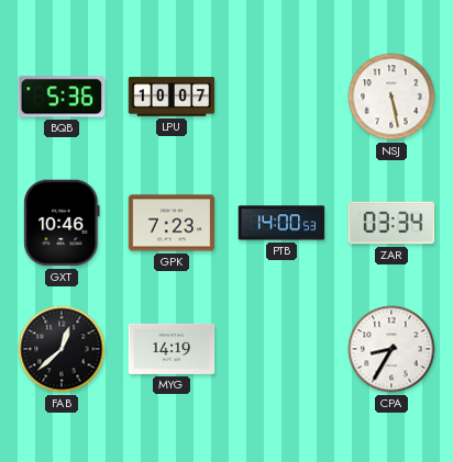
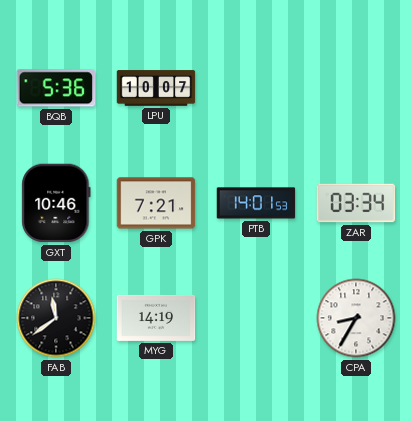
NSJ: 5:28 -> none (391, 97)
GPK: 7:23 -> 7:21 (156, 203)
PTB: 14:00 -> 14:01 (256, 203)
FAB: 12:38 -> 11:39 (56, 318)
